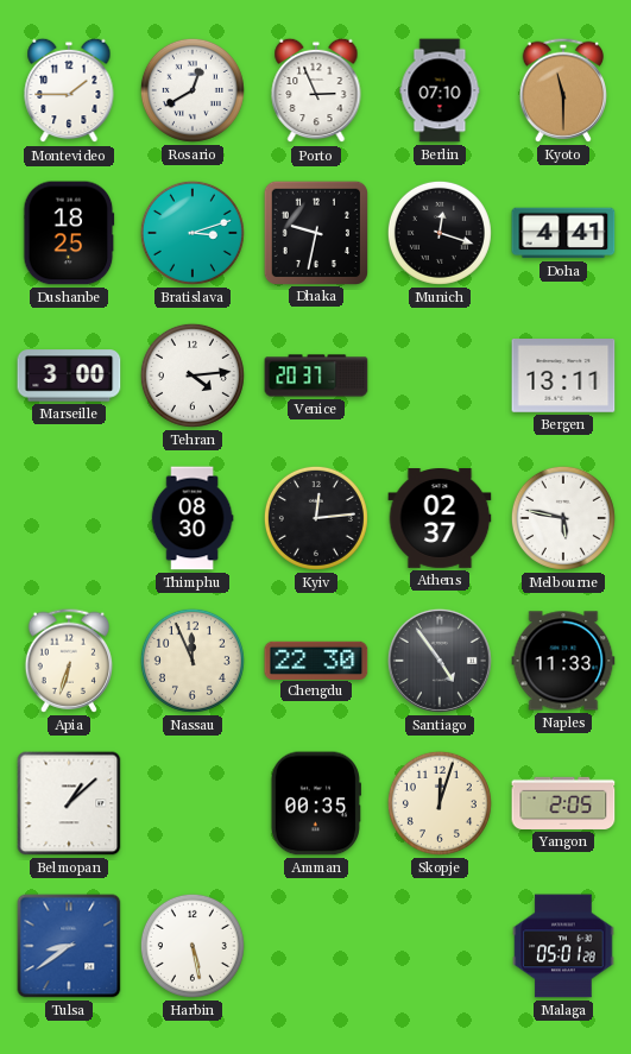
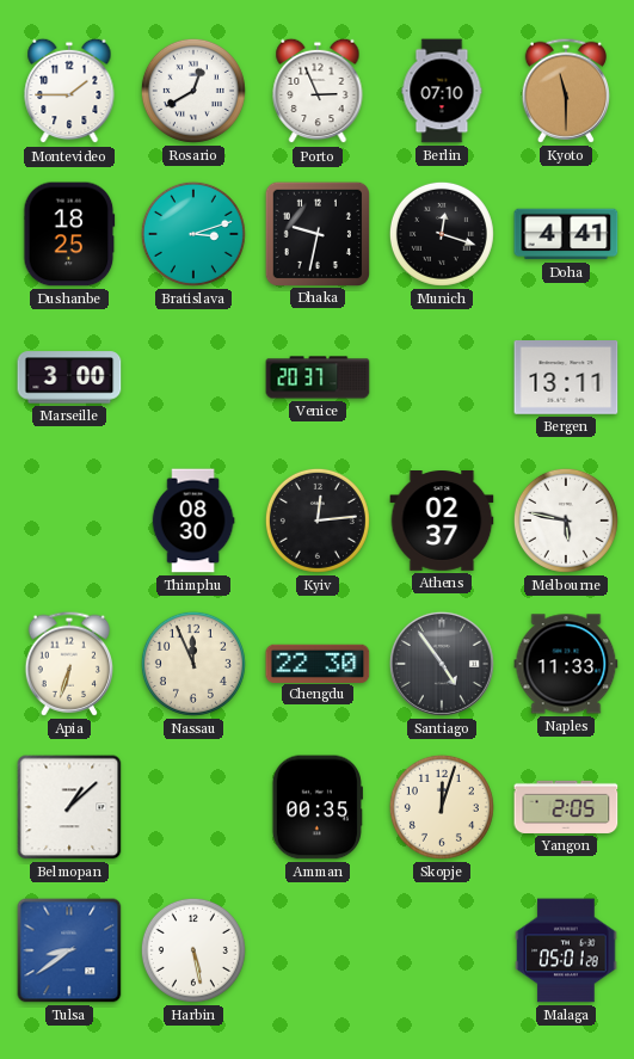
Tehran: 4:14 -> none (193, 375)
